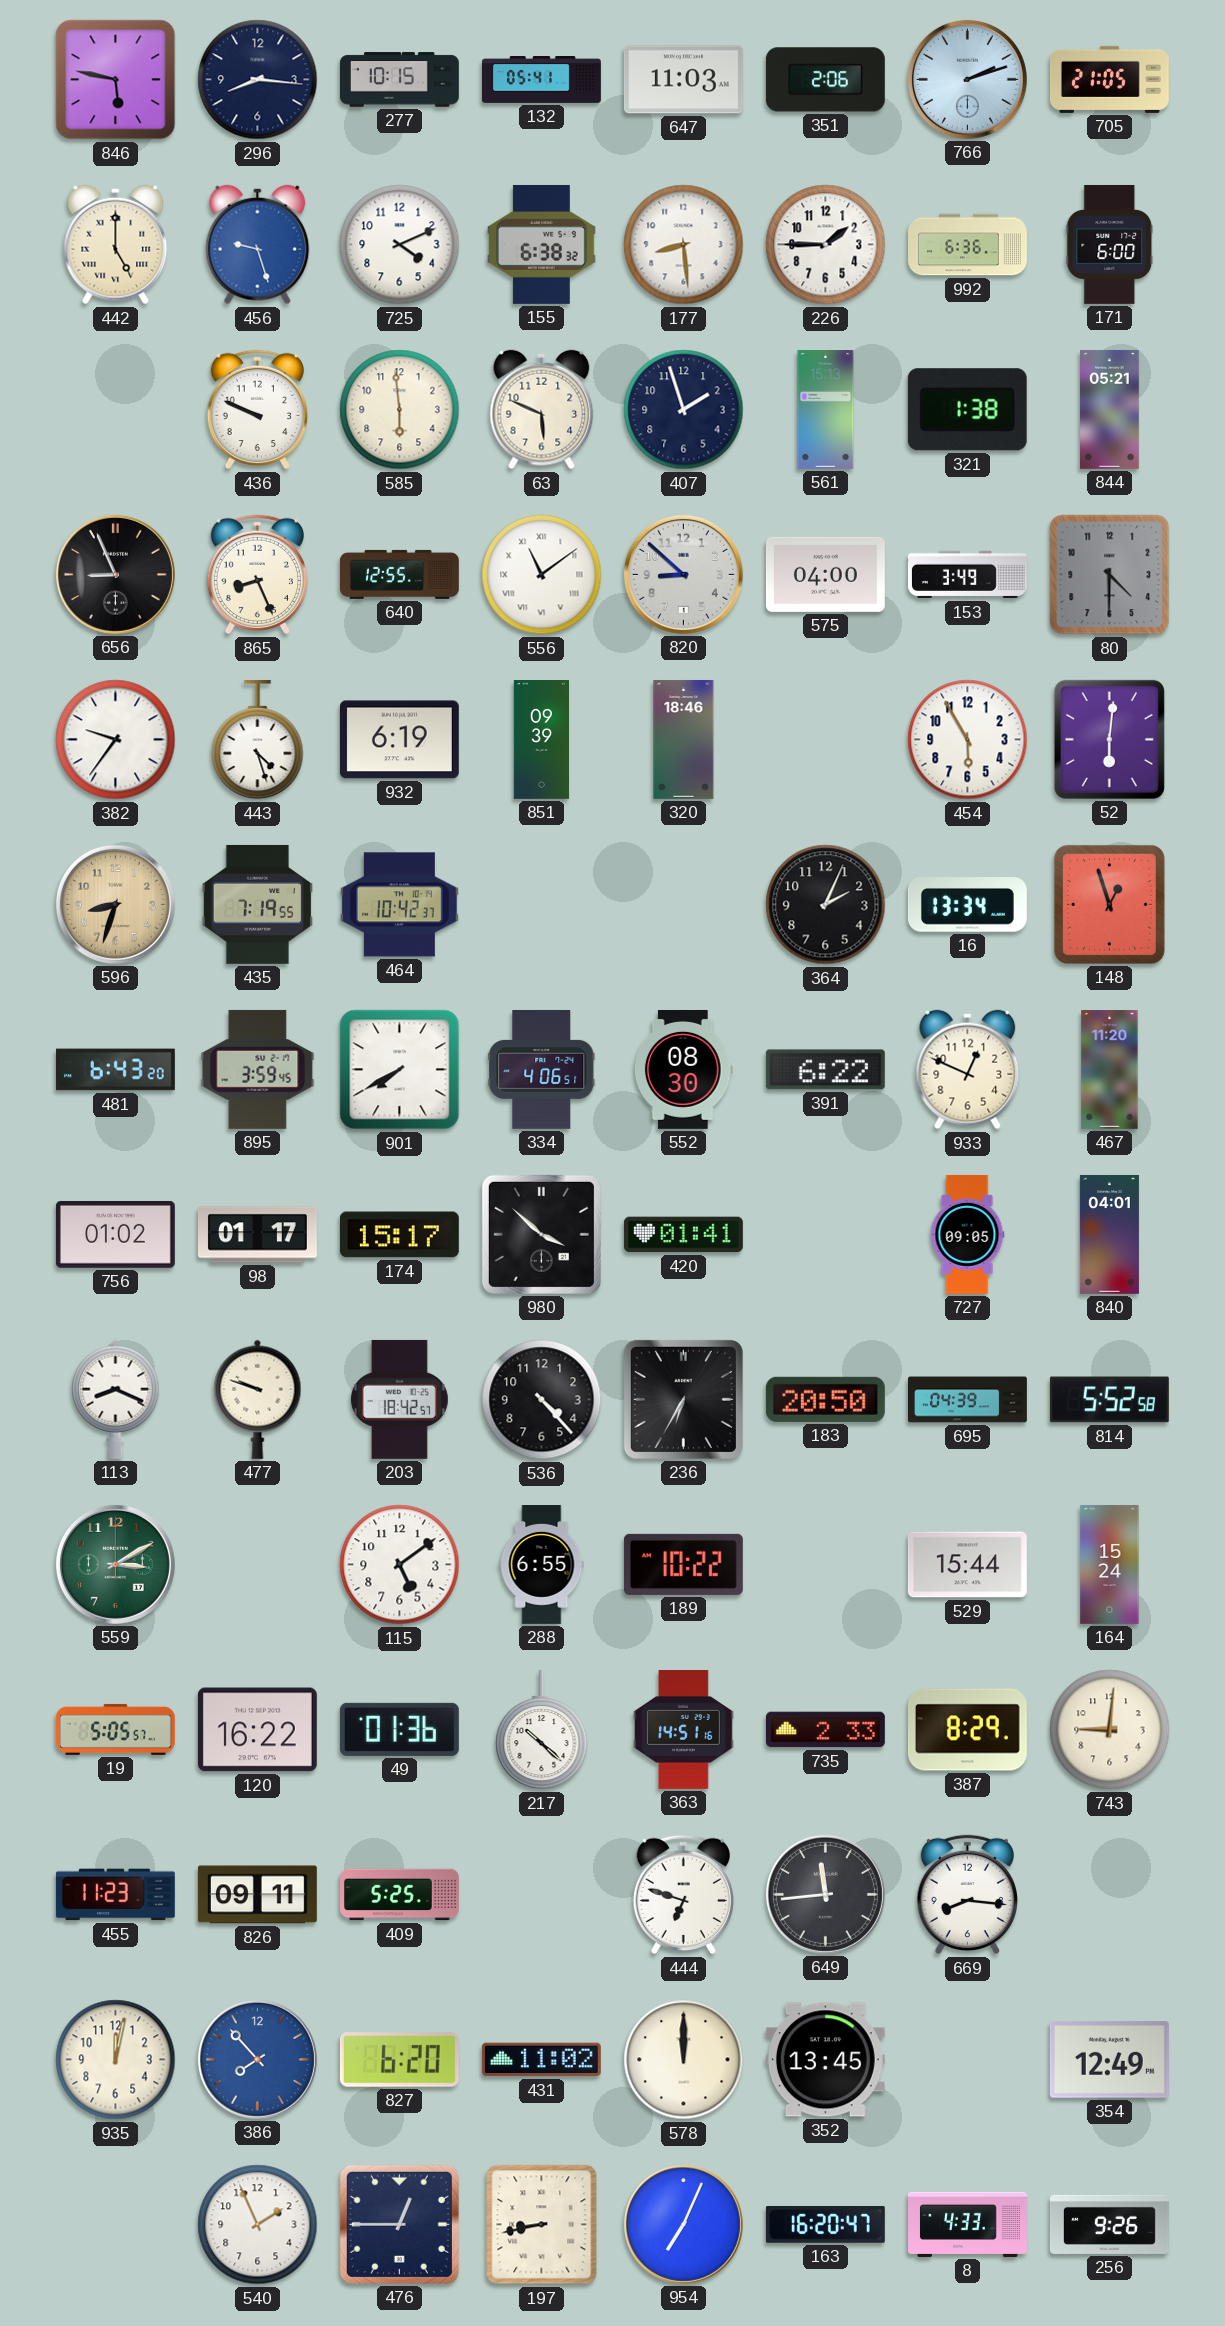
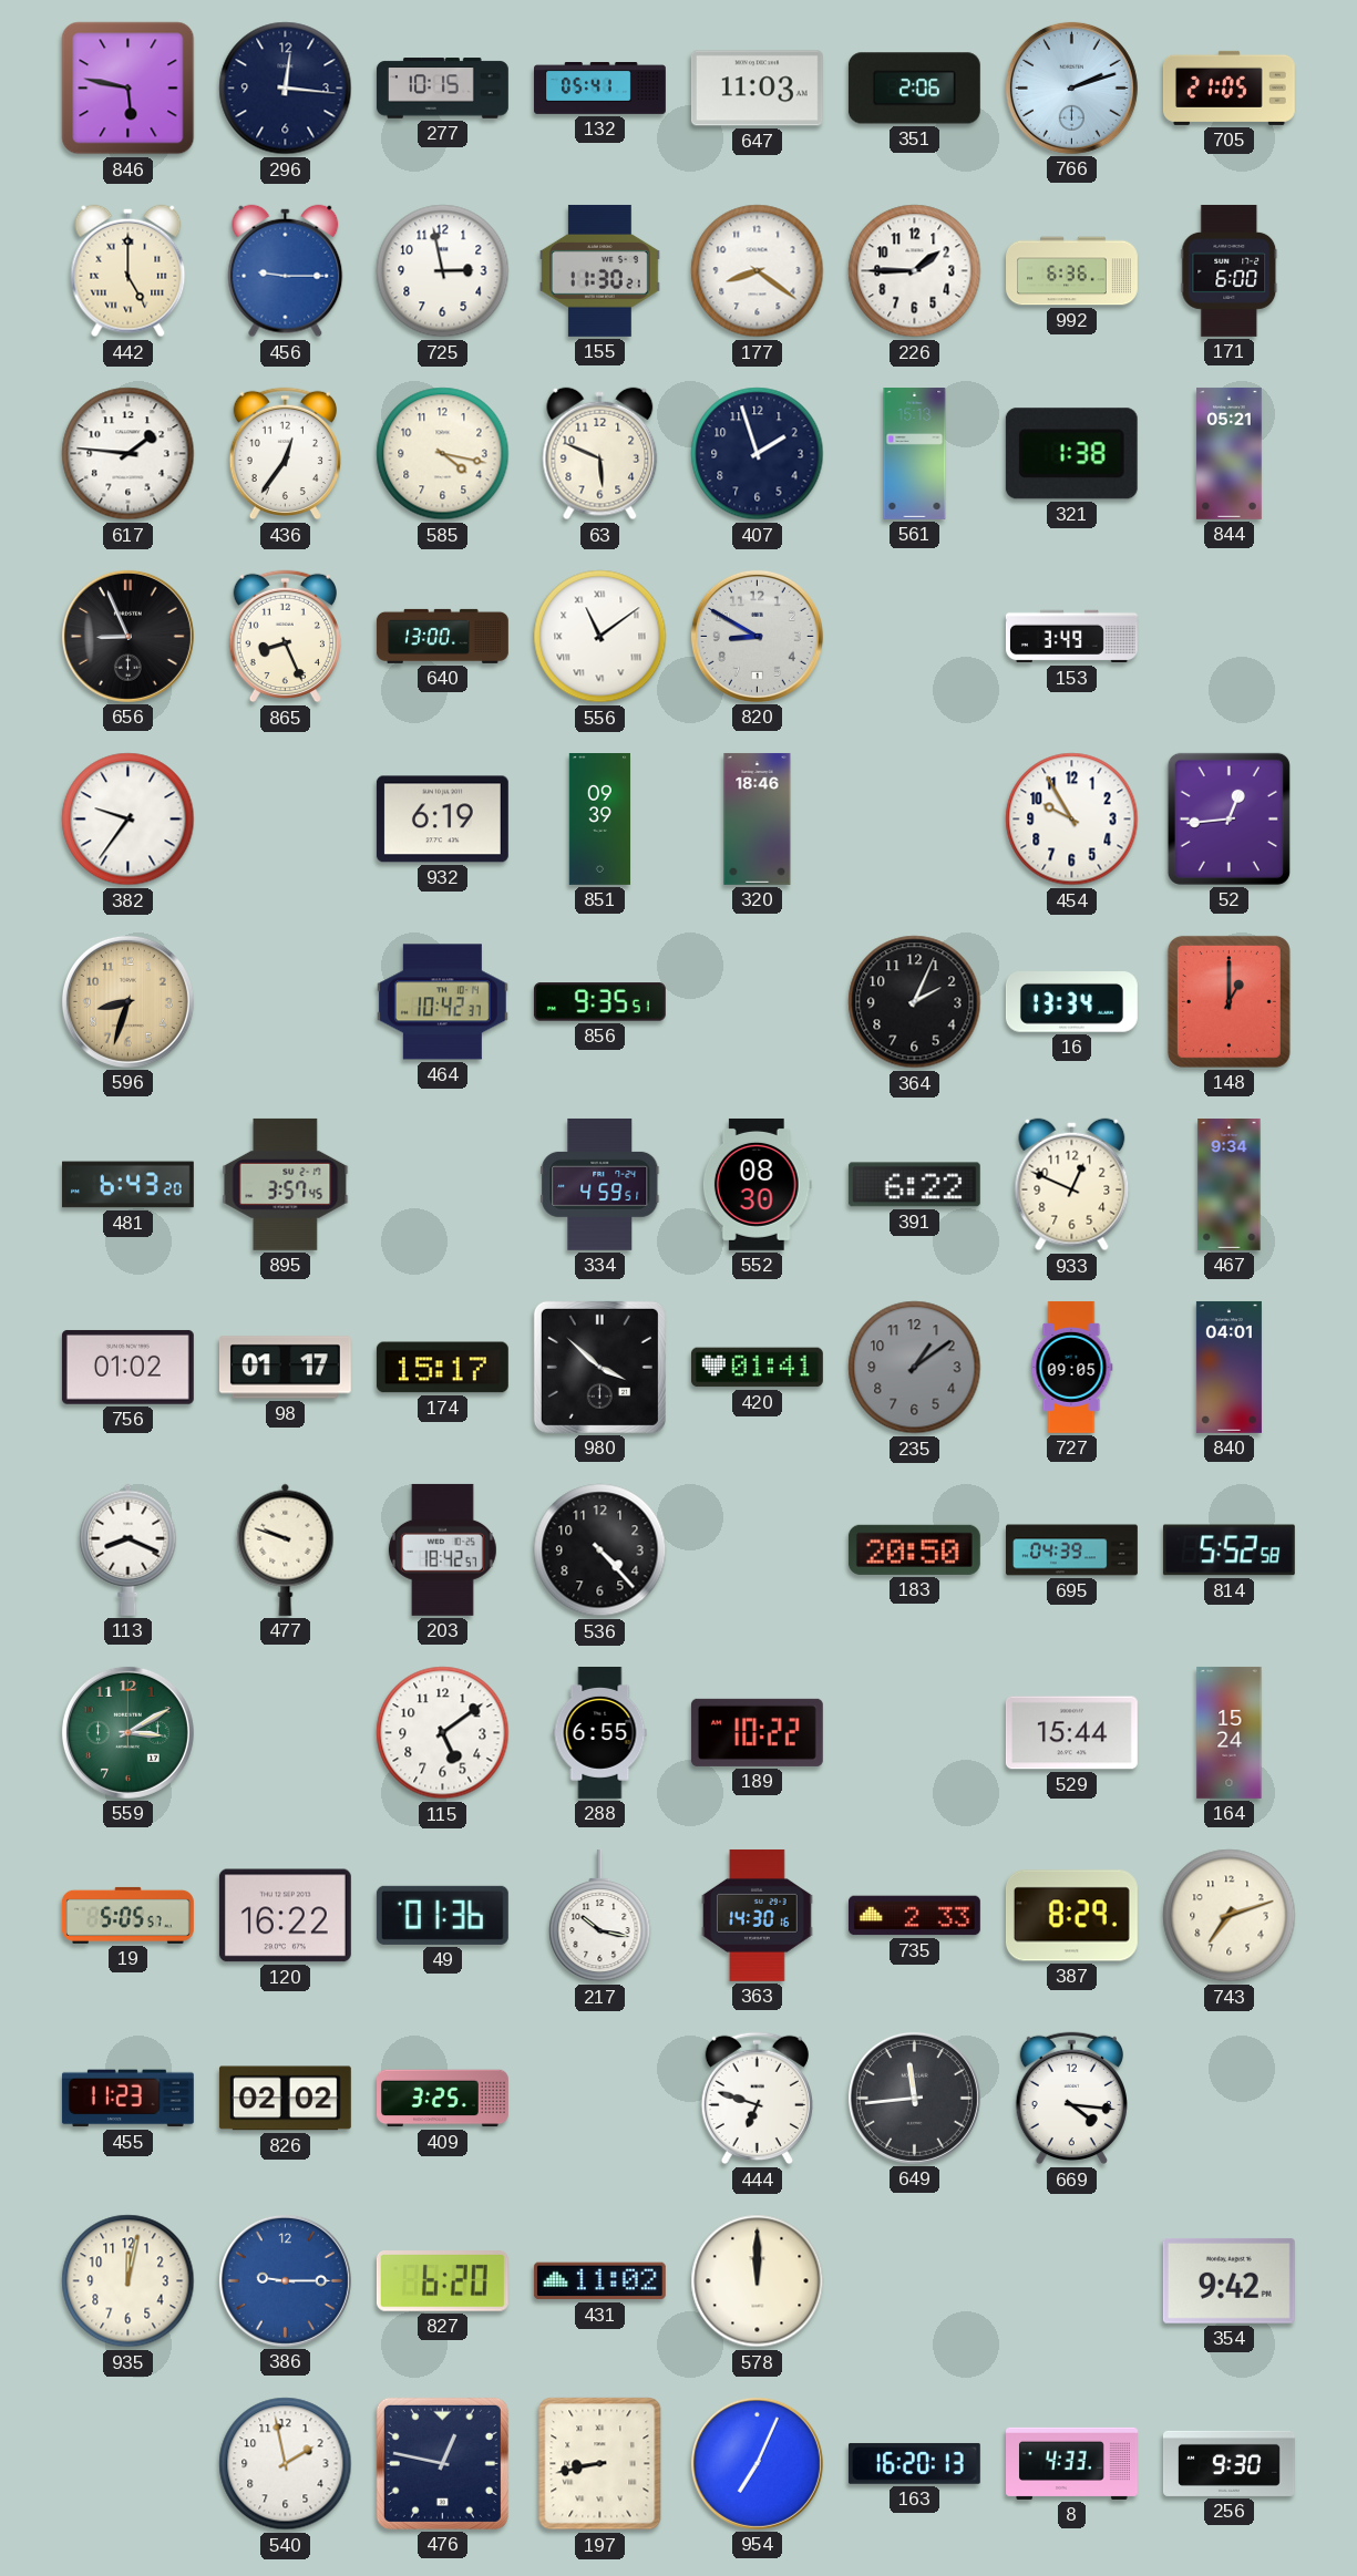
296: 8:16 -> 12:16 (286, 89)
456: 9:27 -> 9:15 (286, 271)
725: 4:11 -> 2:58 (443, 271)
155: 6:38 -> 11:30 (600, 270)
177: 8:29 -> 8:21 (758, 271)
617: none -> 1:46 (128, 454)
436: 9:49 -> 12:36 (285, 454)
585: 5:59 -> 4:17 (443, 454)
640: 12:55 -> 13:00 (442, 636)
820: 8:52 -> 8:50 (757, 636)
575: 04:00 -> none (825, 574)
80: 4:30 -> none (1110, 575)
443: 4:27 -> none (258, 740)
454: 5:55 -> 9:55 (1072, 820)
52: 6:01 -> 12:44 (1229, 818)
435: 7:19 -> none (257, 904)
856: none -> 9:35 (599, 1002)
148: 12:57 -> 1:00 (1229, 1001)
895: 3:59 -> 3:57 (286, 1184)
901: 7:40 -> none (400, 1070)
334: 4:06 -> 4:59 (600, 1184)
467: 11:20 -> 9:34 (1230, 1185)
235: none -> 1:09 (915, 1368)
236: 6:35 -> none (683, 1399)
217: 10:22 -> 10:17 (600, 1916)
363: 14:51 -> 14:30 (758, 1915)
743: 9:01 -> 7:12 (1230, 1916)
826: 09:11 -> 02:02 (285, 2099)
409: 5:25 -> 3:25 (443, 2099)
669: 8:16 -> 4:16 (1071, 2099)
386: 7:53 -> 9:15 (285, 2280)
352: 13:45 -> none (825, 2060)
354: 12:49 -> 9:42 (1229, 2280)
540: 1:56 -> 1:58 (286, 2464)
476: 12:45 -> 12:47 (442, 2463)
163: 16:20:47 -> 16:20:13 (914, 2463)
256: 9:26 -> 9:30 (1229, 2463)
